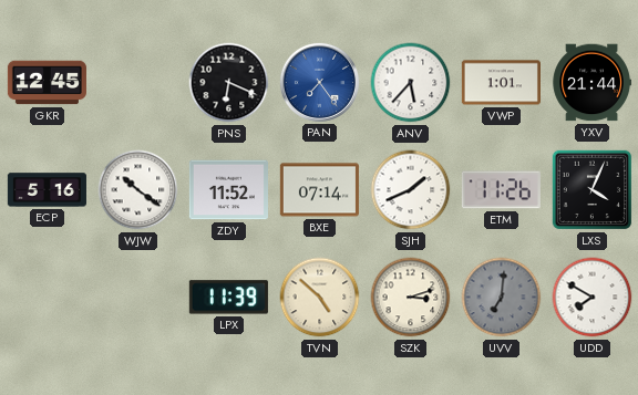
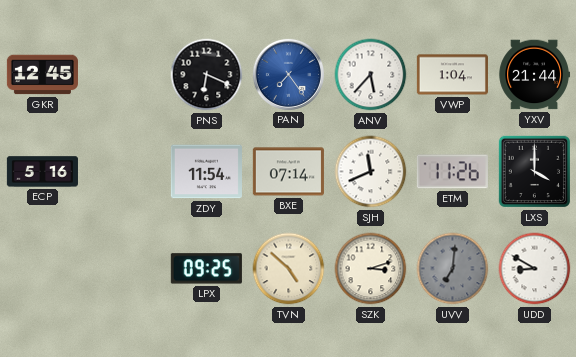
VWP: 1:01 -> 1:04 (452, 75)
WJW: 10:21 -> none (138, 190)
ZDY: 11:52 -> 11:54 (206, 172)
SJH: 1:41 -> 11:41 (371, 172)
LXS: 4:04 -> 4:00 (535, 172)
LPX: 11:39 -> 09:25 (206, 269)
UDD: 7:50 -> 8:50 (535, 269)
